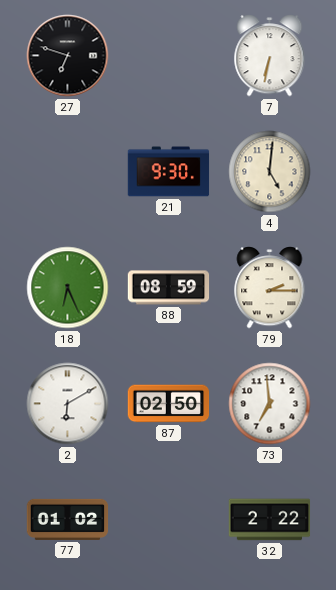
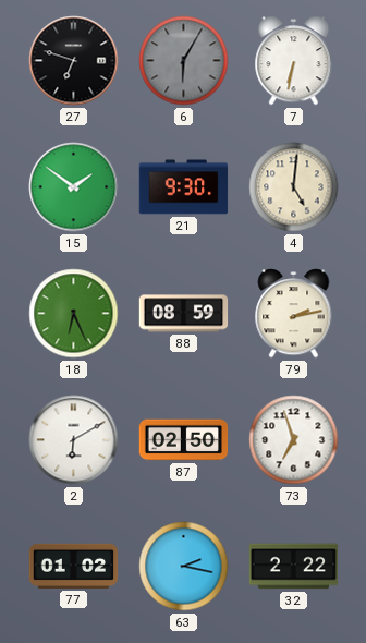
6: none -> 6:05 (184, 61)
15: none -> 1:51 (74, 187)
79: 2:15 -> 2:13 (294, 314)
73: 6:59 -> 6:57 (294, 440)
63: none -> 2:17 (184, 567)
